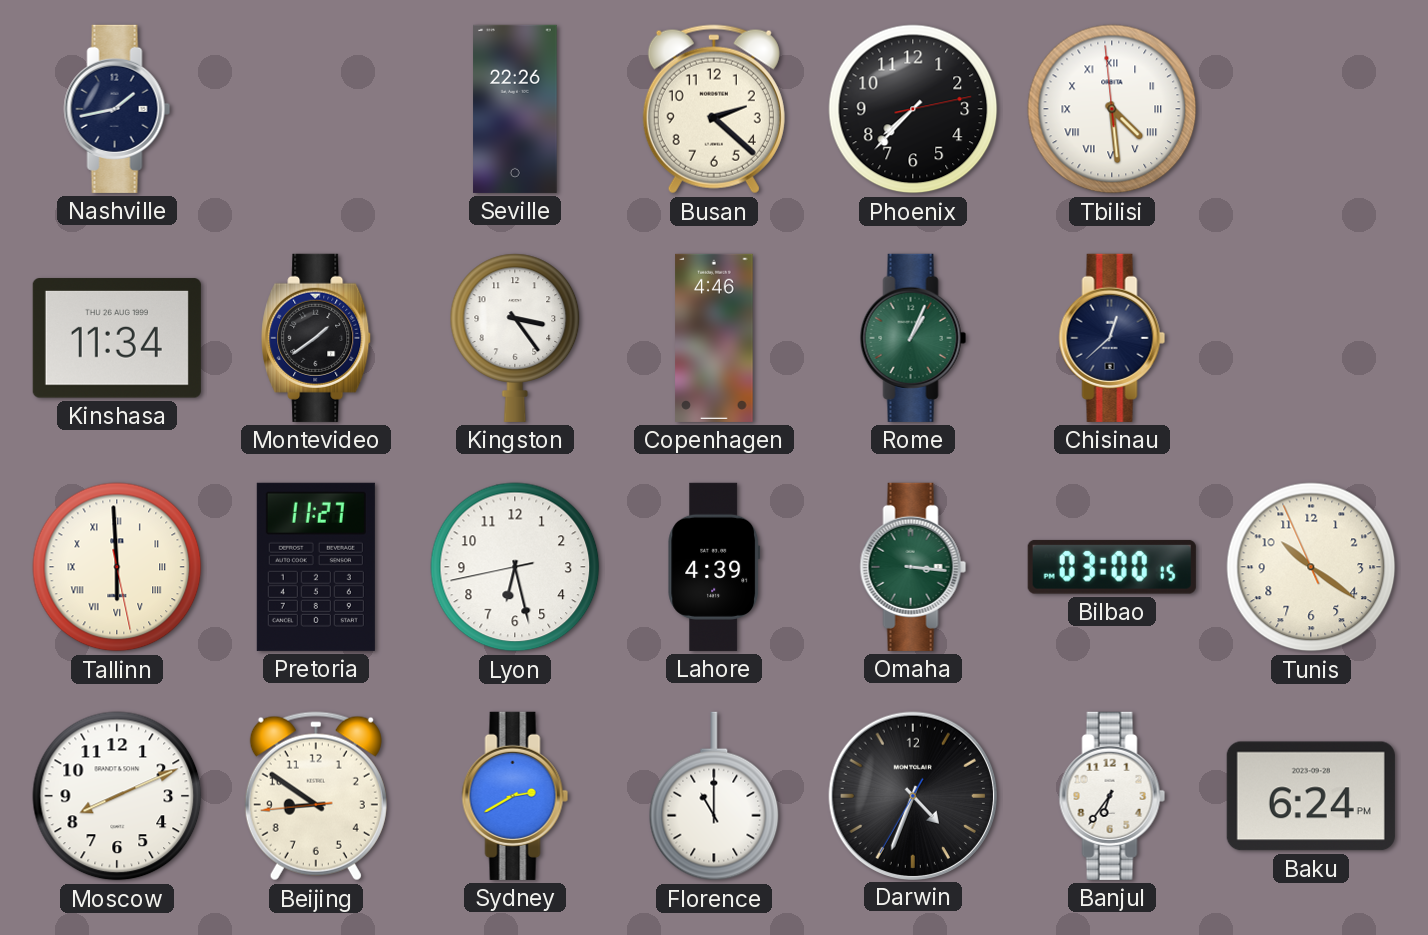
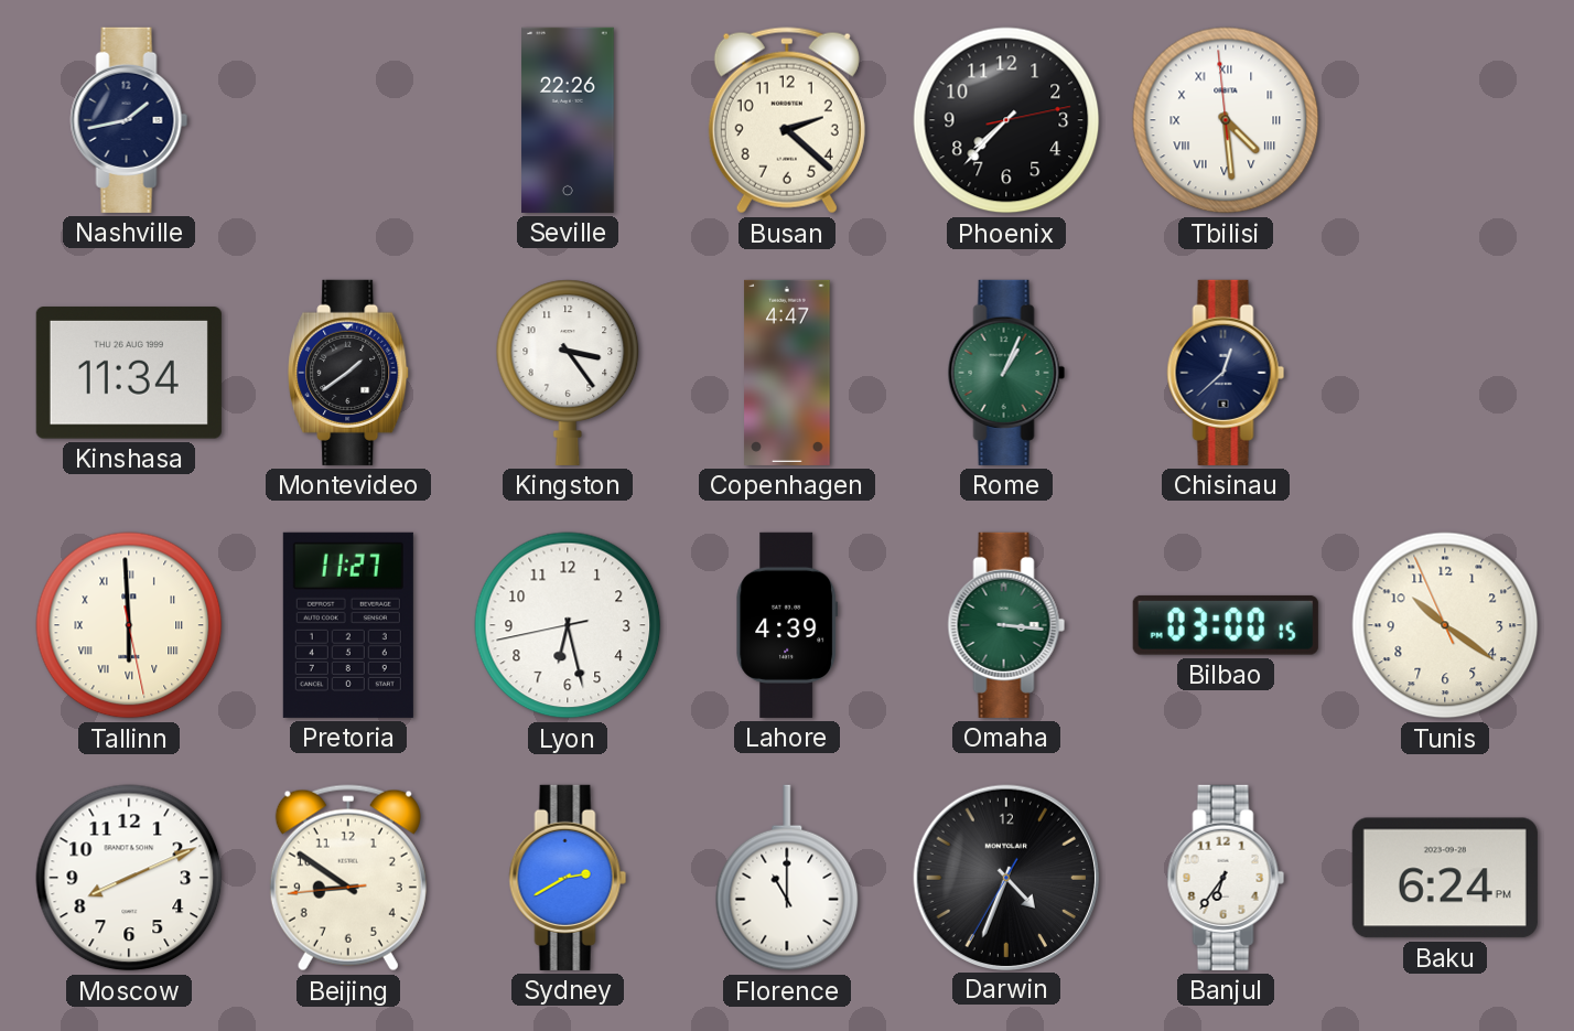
Copenhagen: 4:46 -> 4:47 (787, 373)
